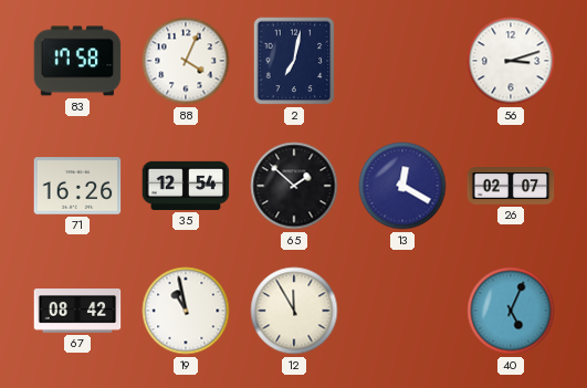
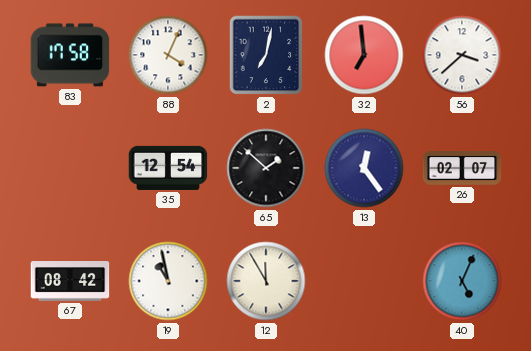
32: none -> 6:59 (364, 55)
56: 3:12 -> 3:38 (462, 55)
71: 16:26 -> none (77, 186)
13: 12:20 -> 12:24 (364, 168)
